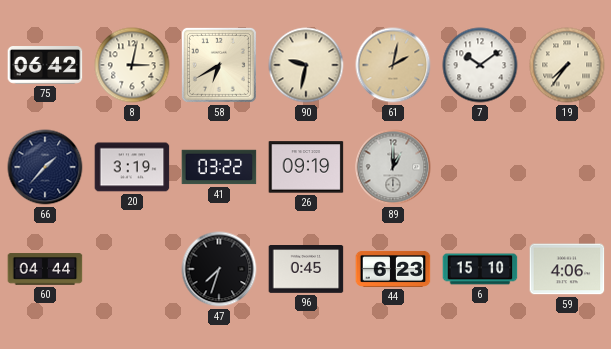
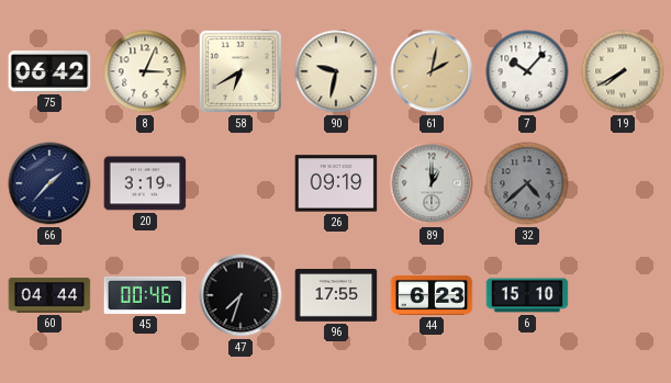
8: 3:02 -> 3:04 (145, 71)
7: 10:09 -> 10:07 (527, 71)
19: 7:36 -> 7:40 (623, 71)
41: 03:22 -> none (219, 167)
32: none -> 4:38 (527, 183)
45: none -> 00:46 (145, 295)
96: 0:45 -> 17:55 (336, 296)
59: 4:06 -> none (567, 269)
